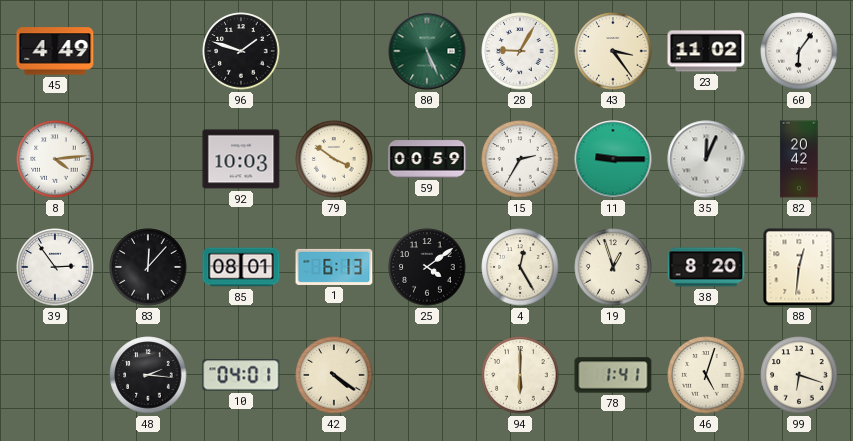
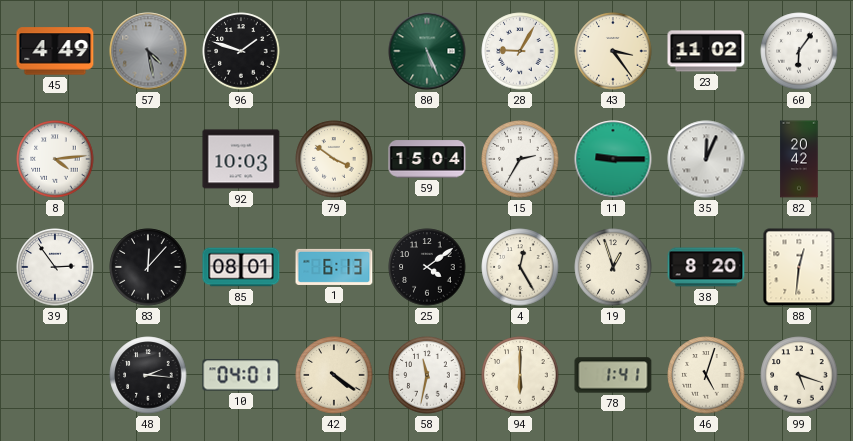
57: none -> 4:28 (148, 51)
59: 00:59 -> 15:04 (427, 159)
58: none -> 11:32 (427, 375)
99: 6:18 -> 5:18 (799, 375)
